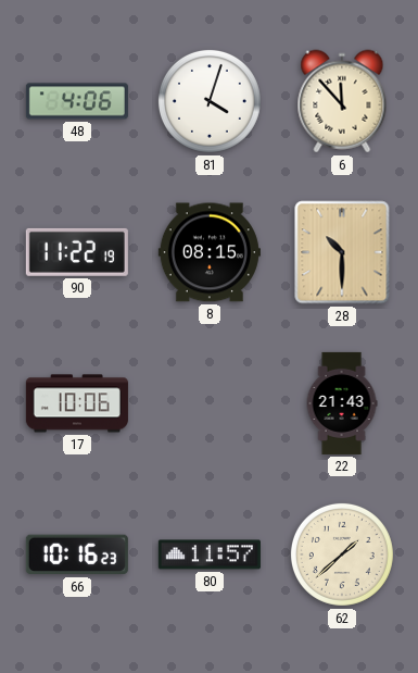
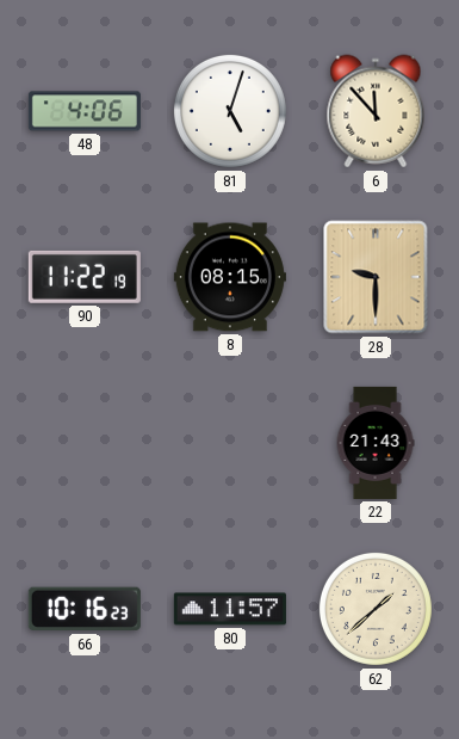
81: 4:03 -> 5:03 (230, 111)
28: 10:30 -> 9:30 (376, 277)
17: 10:06 -> none (77, 403)
